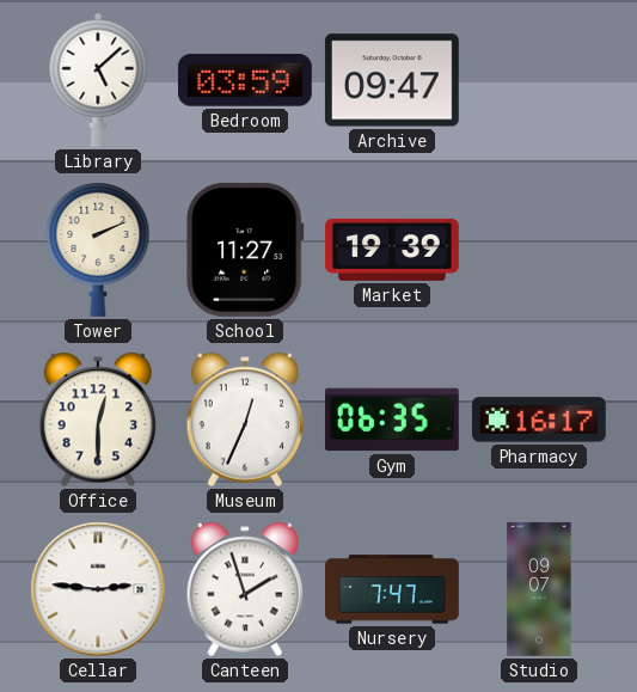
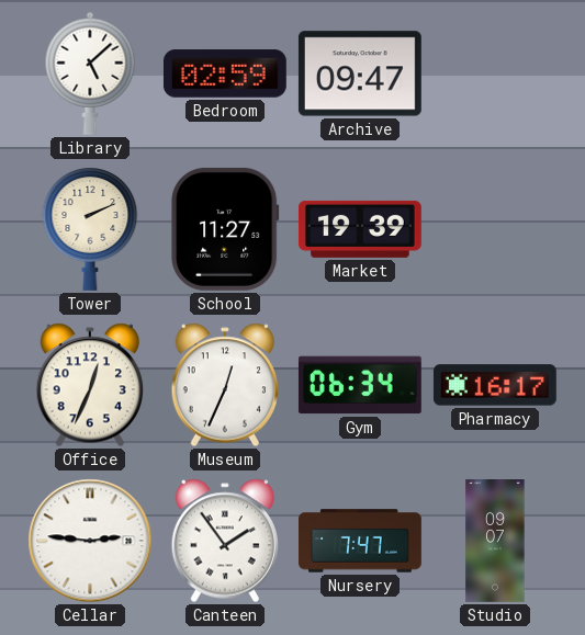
Bedroom: 03:59 -> 02:59 (225, 73)
Office: 12:30 -> 12:34 (89, 385)
Gym: 06:35 -> 06:34 (360, 385)
Canteen: 1:57 -> 1:54 (224, 541)
